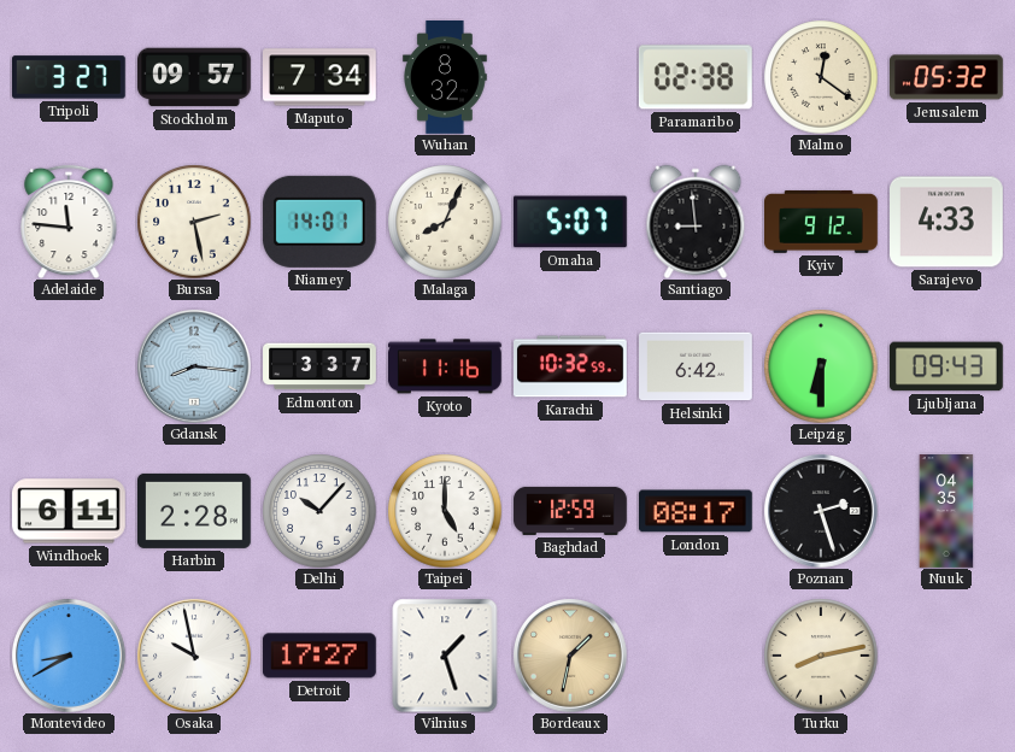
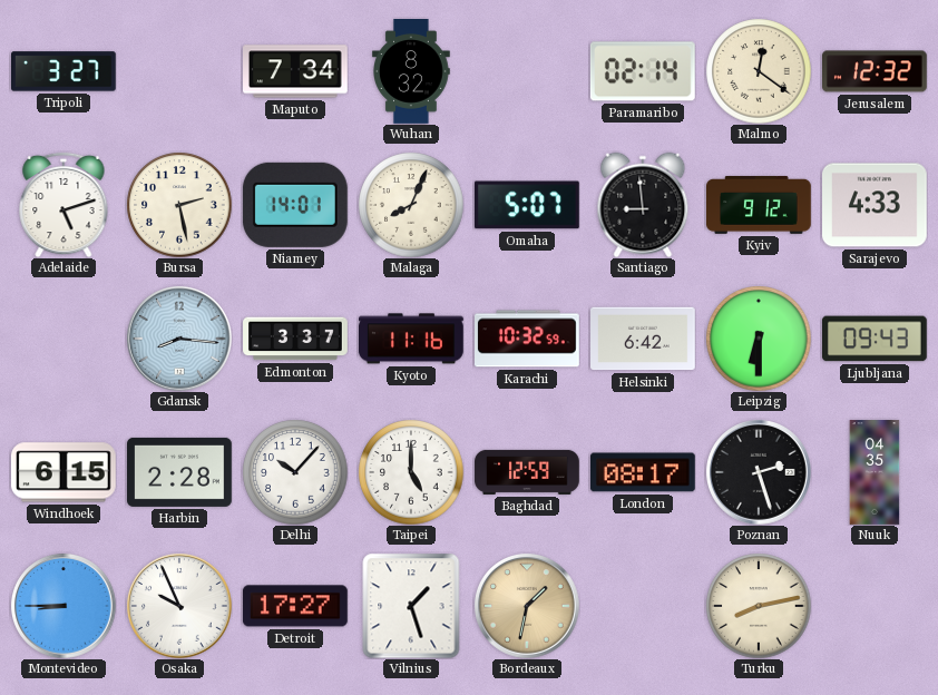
Stockholm: 09:57 -> none (195, 77)
Paramaribo: 02:38 -> 02:14 (643, 71)
Jerusalem: 05:32 -> 12:32 (876, 71)
Adelaide: 11:46 -> 5:12 (63, 205)
Windhoek: 6:11 -> 6:15 (63, 472)
Montevideo: 8:40 -> 8:45 (63, 606)
Osaka: 9:58 -> 9:56 (179, 606)
